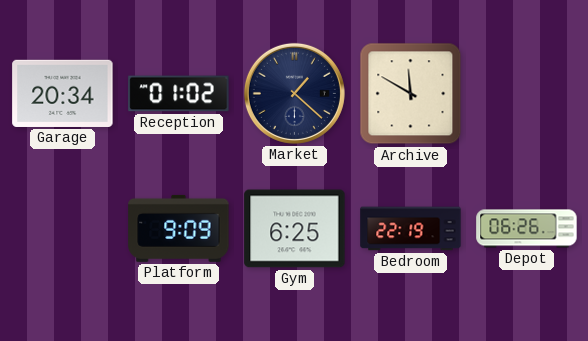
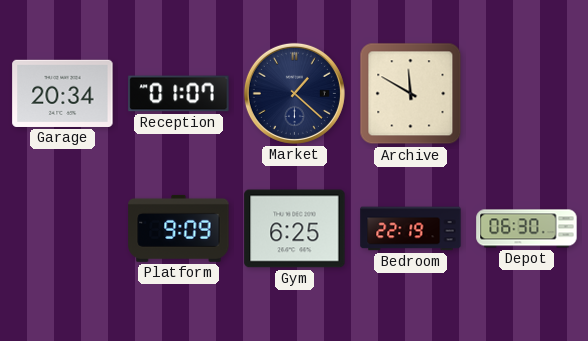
Reception: 01:02 -> 01:07 (179, 94)
Depot: 06:26 -> 06:30 (527, 229)
